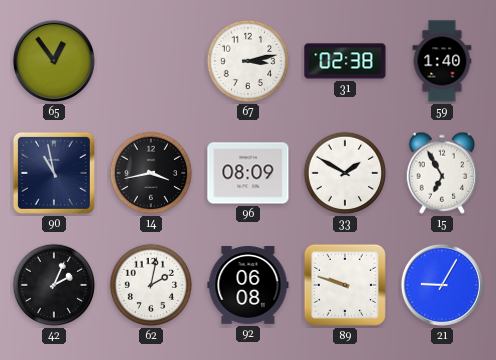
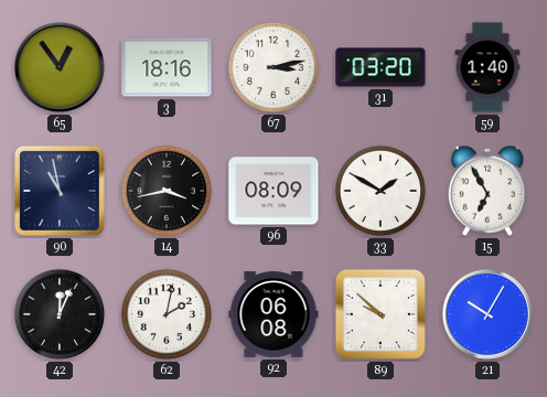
3: none -> 18:16 (167, 67)
31: 02:38 -> 03:20 (380, 67)
42: 2:04 -> 12:04 (60, 314)
89: 9:48 -> 9:52 (380, 314)
21: 9:05 -> 10:05 (487, 314)
